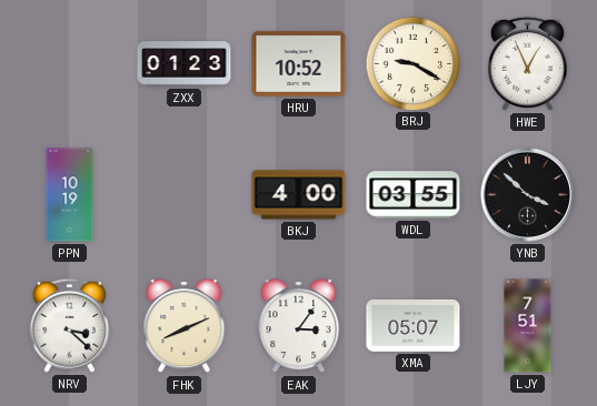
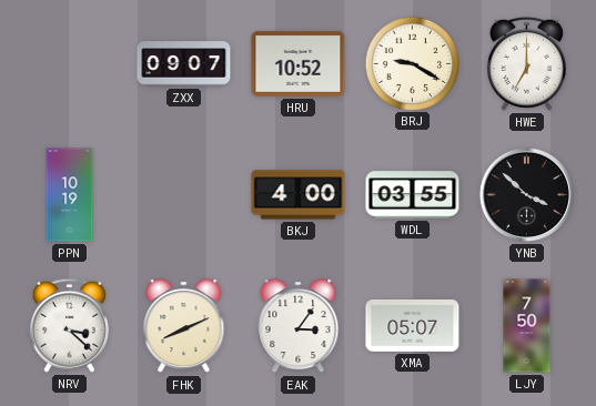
ZXX: 01:23 -> 09:07 (184, 64)
HWE: 12:56 -> 7:00 (526, 63)
LJY: 7:51 -> 7:50 (527, 326)
